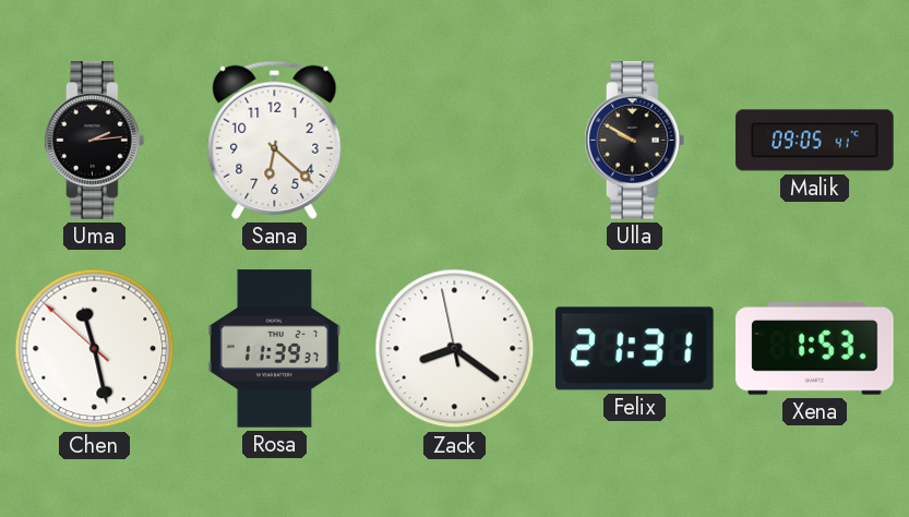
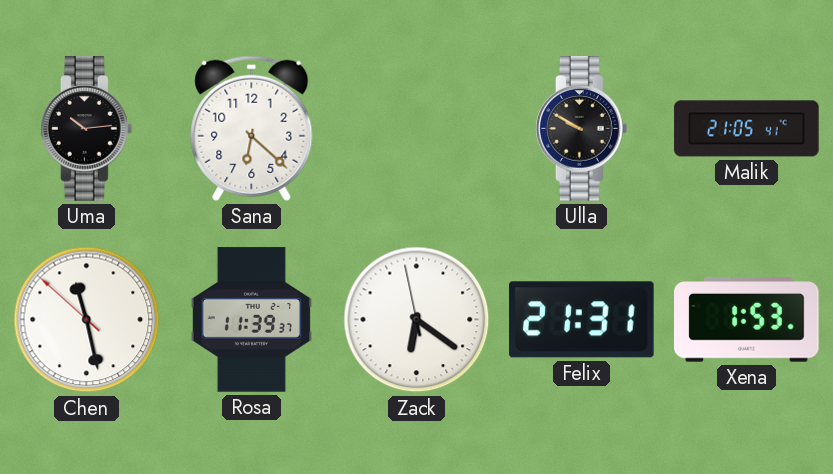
Uma: 2:14 -> 10:14 (87, 129)
Malik: 09:05 -> 21:05 (747, 129)
Zack: 8:20 -> 6:20 (417, 320)
